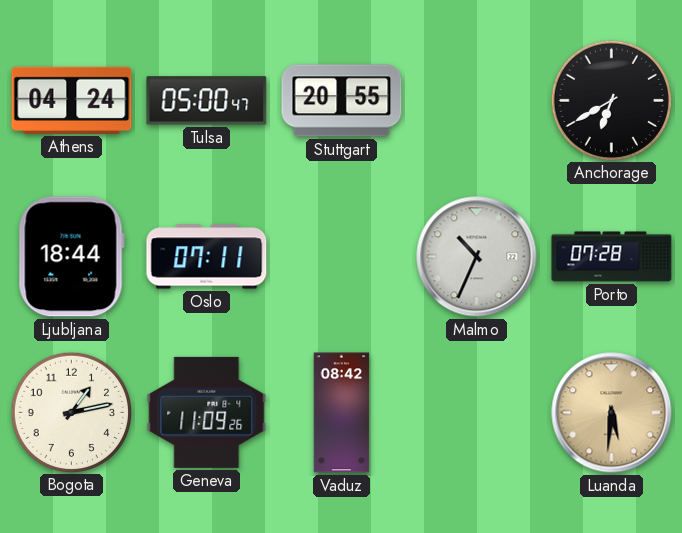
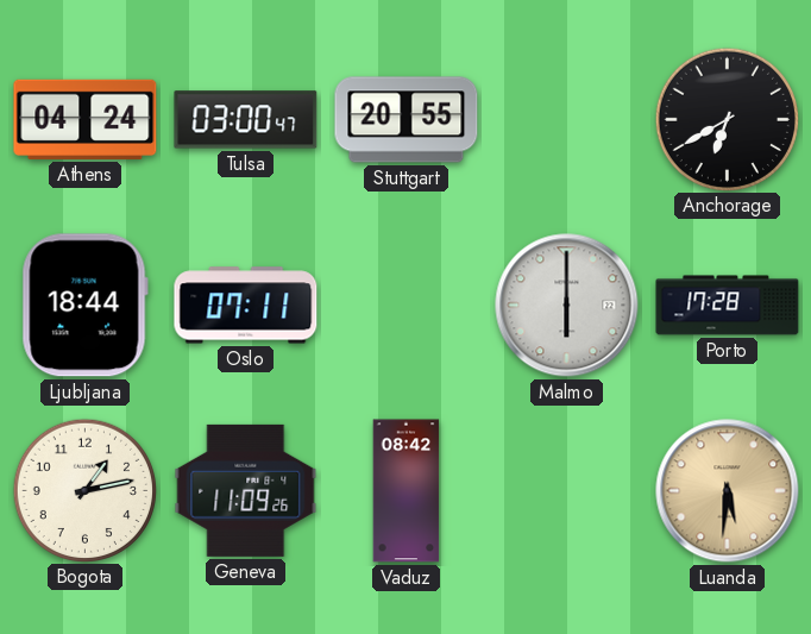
Tulsa: 05:00 -> 03:00 (246, 120)
Malmo: 10:34 -> 6:00 (567, 306)
Porto: 07:28 -> 17:28 (728, 306)
